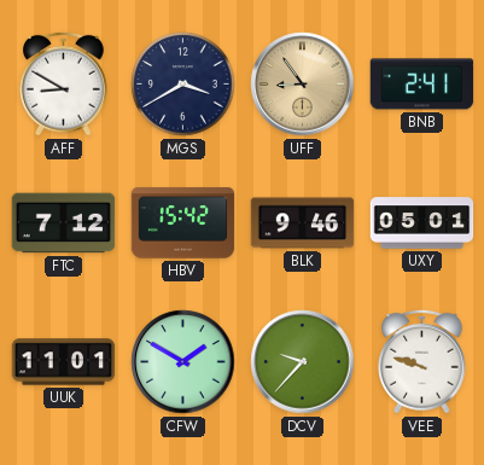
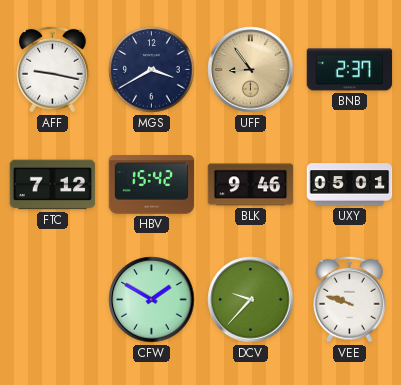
AFF: 8:50 -> 9:17 (53, 69)
BNB: 2:41 -> 2:37 (350, 70)
UUK: 11:01 -> none (64, 362)
